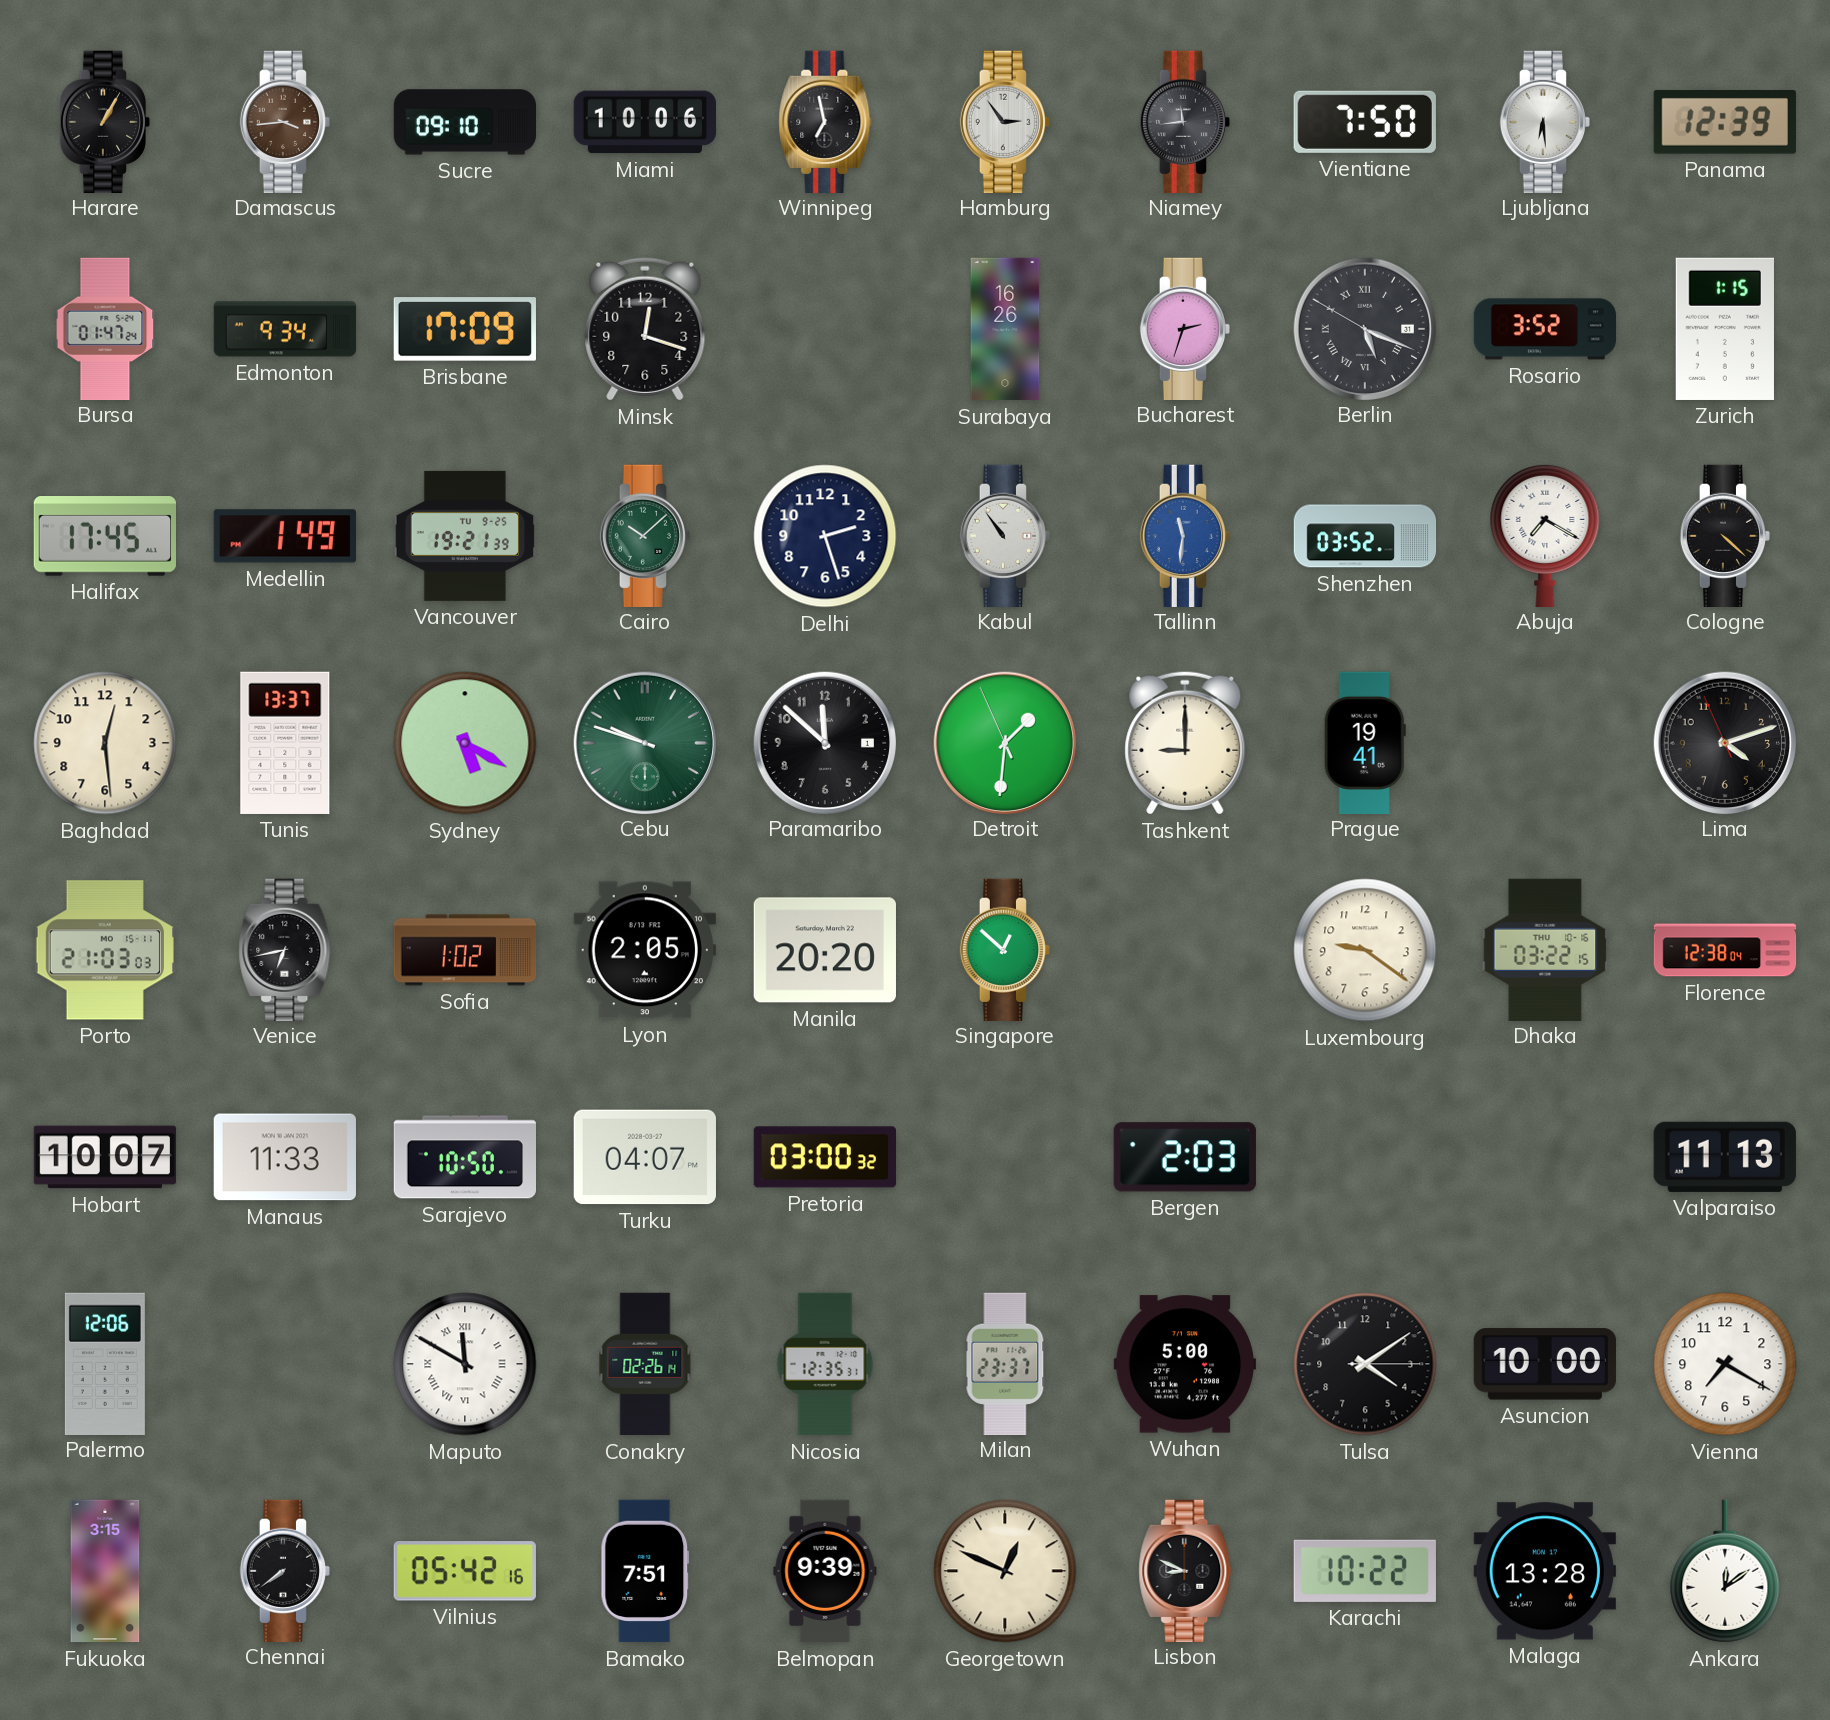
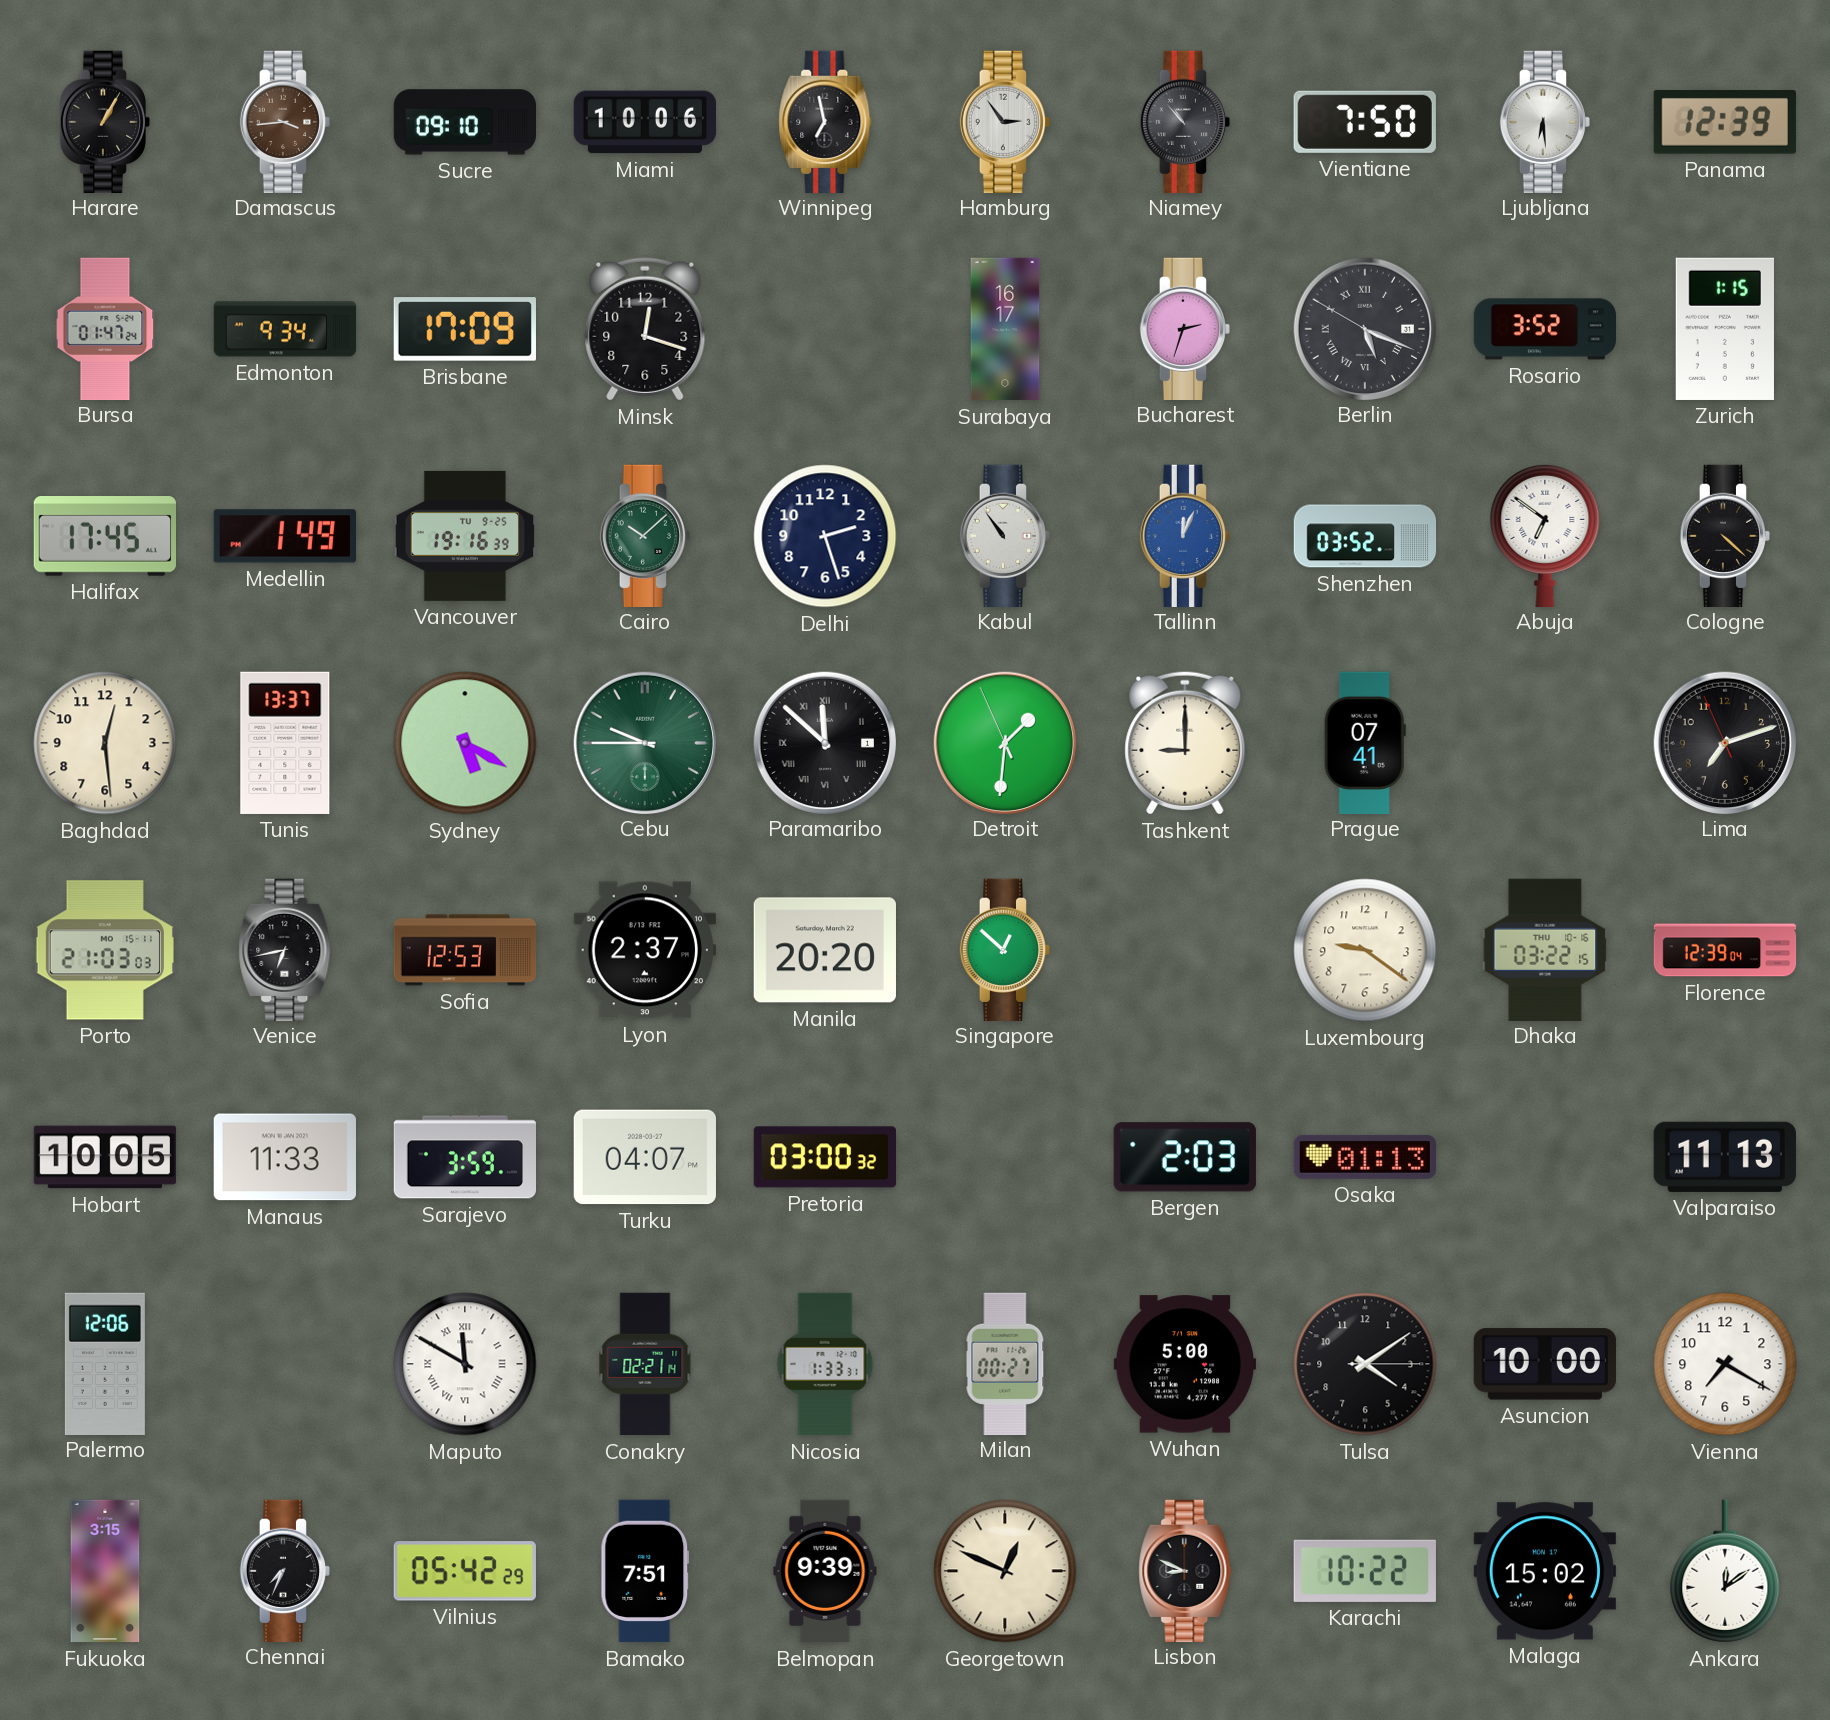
Niamey: 11:44 -> 10:53 (1184, 121)
Surabaya: 16:26 -> 16:17 (1005, 329)
Vancouver: 19:21 -> 19:16 (465, 536)
Tallinn: 11:31 -> 12:04 (1184, 535)
Abuja: 7:20 -> 6:51 (1545, 535)
Cebu: 9:48 -> 9:45 (644, 742)
Paramaribo numerals: Arabic -> Roman (824, 742)
Prague: 19:41 -> 07:41 (1365, 742)
Lima: 4:11 -> 7:11 (1724, 742)
Sofia: 1:02 -> 12:53 (465, 950)
Lyon: 2:05 -> 2:37 (645, 950)
Florence: 12:38 -> 12:39 (1725, 950)
Hobart: 10:07 -> 10:05 (105, 1157)
Sarajevo: 10:50 -> 3:59 (464, 1157)
Osaka: none -> 01:13 (1364, 1157)
Conakry: 02:26 -> 02:21 (645, 1364)
Nicosia: 12:35 -> 1:33 (825, 1364)
Milan: 23:37 -> 00:27 (1005, 1363)
Chennai: 7:39 -> 7:34 (284, 1570)
Vilnius: 05:42:16 -> 05:42:29 (465, 1571)
Malaga: 13:28 -> 15:02 (1544, 1571)
